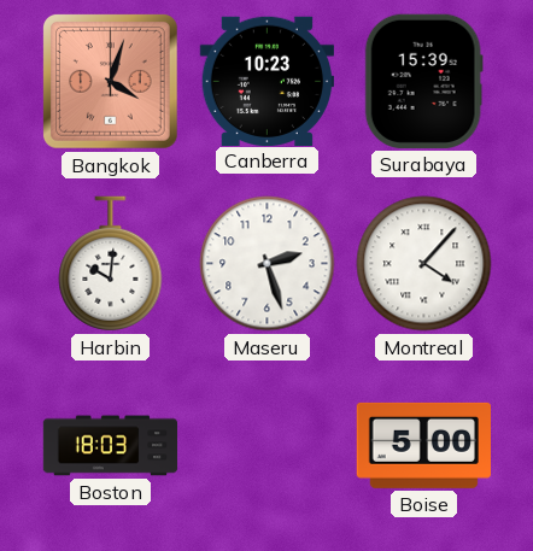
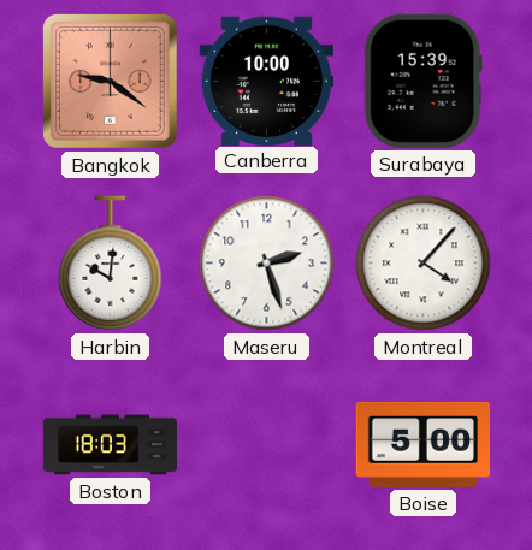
Bangkok: 4:03 -> 9:21 (110, 81)
Canberra: 10:23 -> 10:00 (266, 81)
